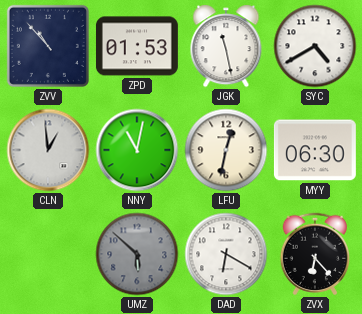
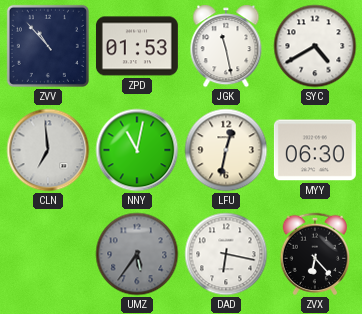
CLN: 12:59 -> 6:59 (48, 150)
UMZ: 5:52 -> 5:36 (137, 254)
DAD: 6:20 -> 6:17 (226, 254)
